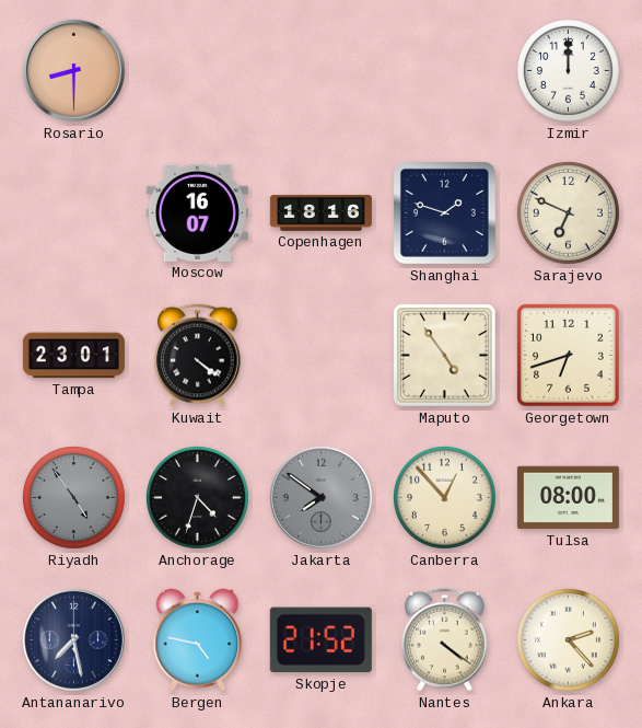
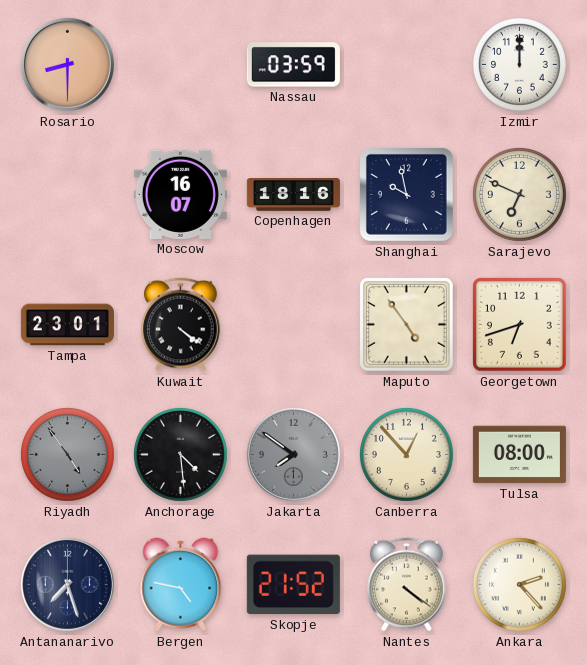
Nassau: none -> 03:59 (293, 65)
Shanghai: 1:48 -> 9:58 (406, 194)
Anchorage: 4:33 -> 4:29 (180, 454)
Antananarivo: 7:28 -> 7:27 (67, 584)
